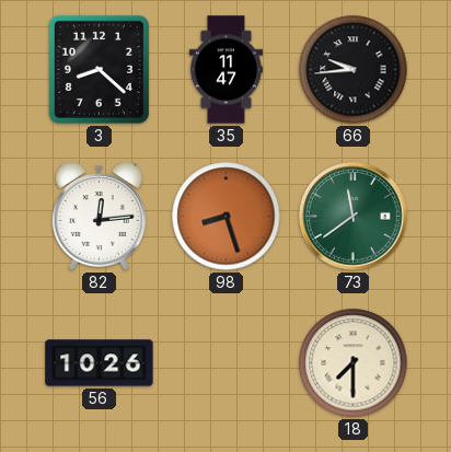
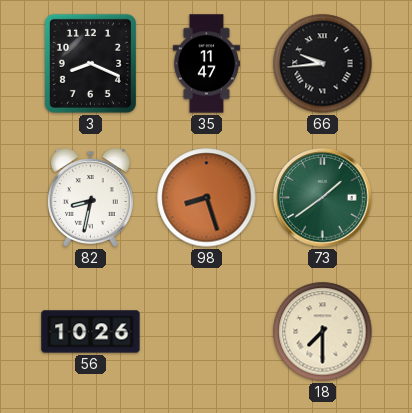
3: 8:22 -> 8:19 (90, 63)
82: 12:14 -> 8:32 (90, 198)
73: 11:39 -> 1:39 (323, 198)
